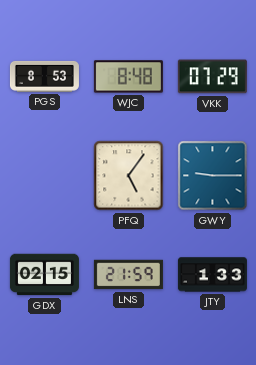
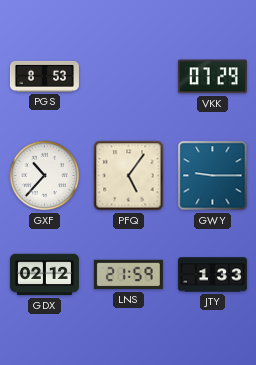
WJC: 8:48 -> none (128, 77)
GXF: none -> 10:37 (45, 176)
GDX: 02:15 -> 02:12 (44, 275)
